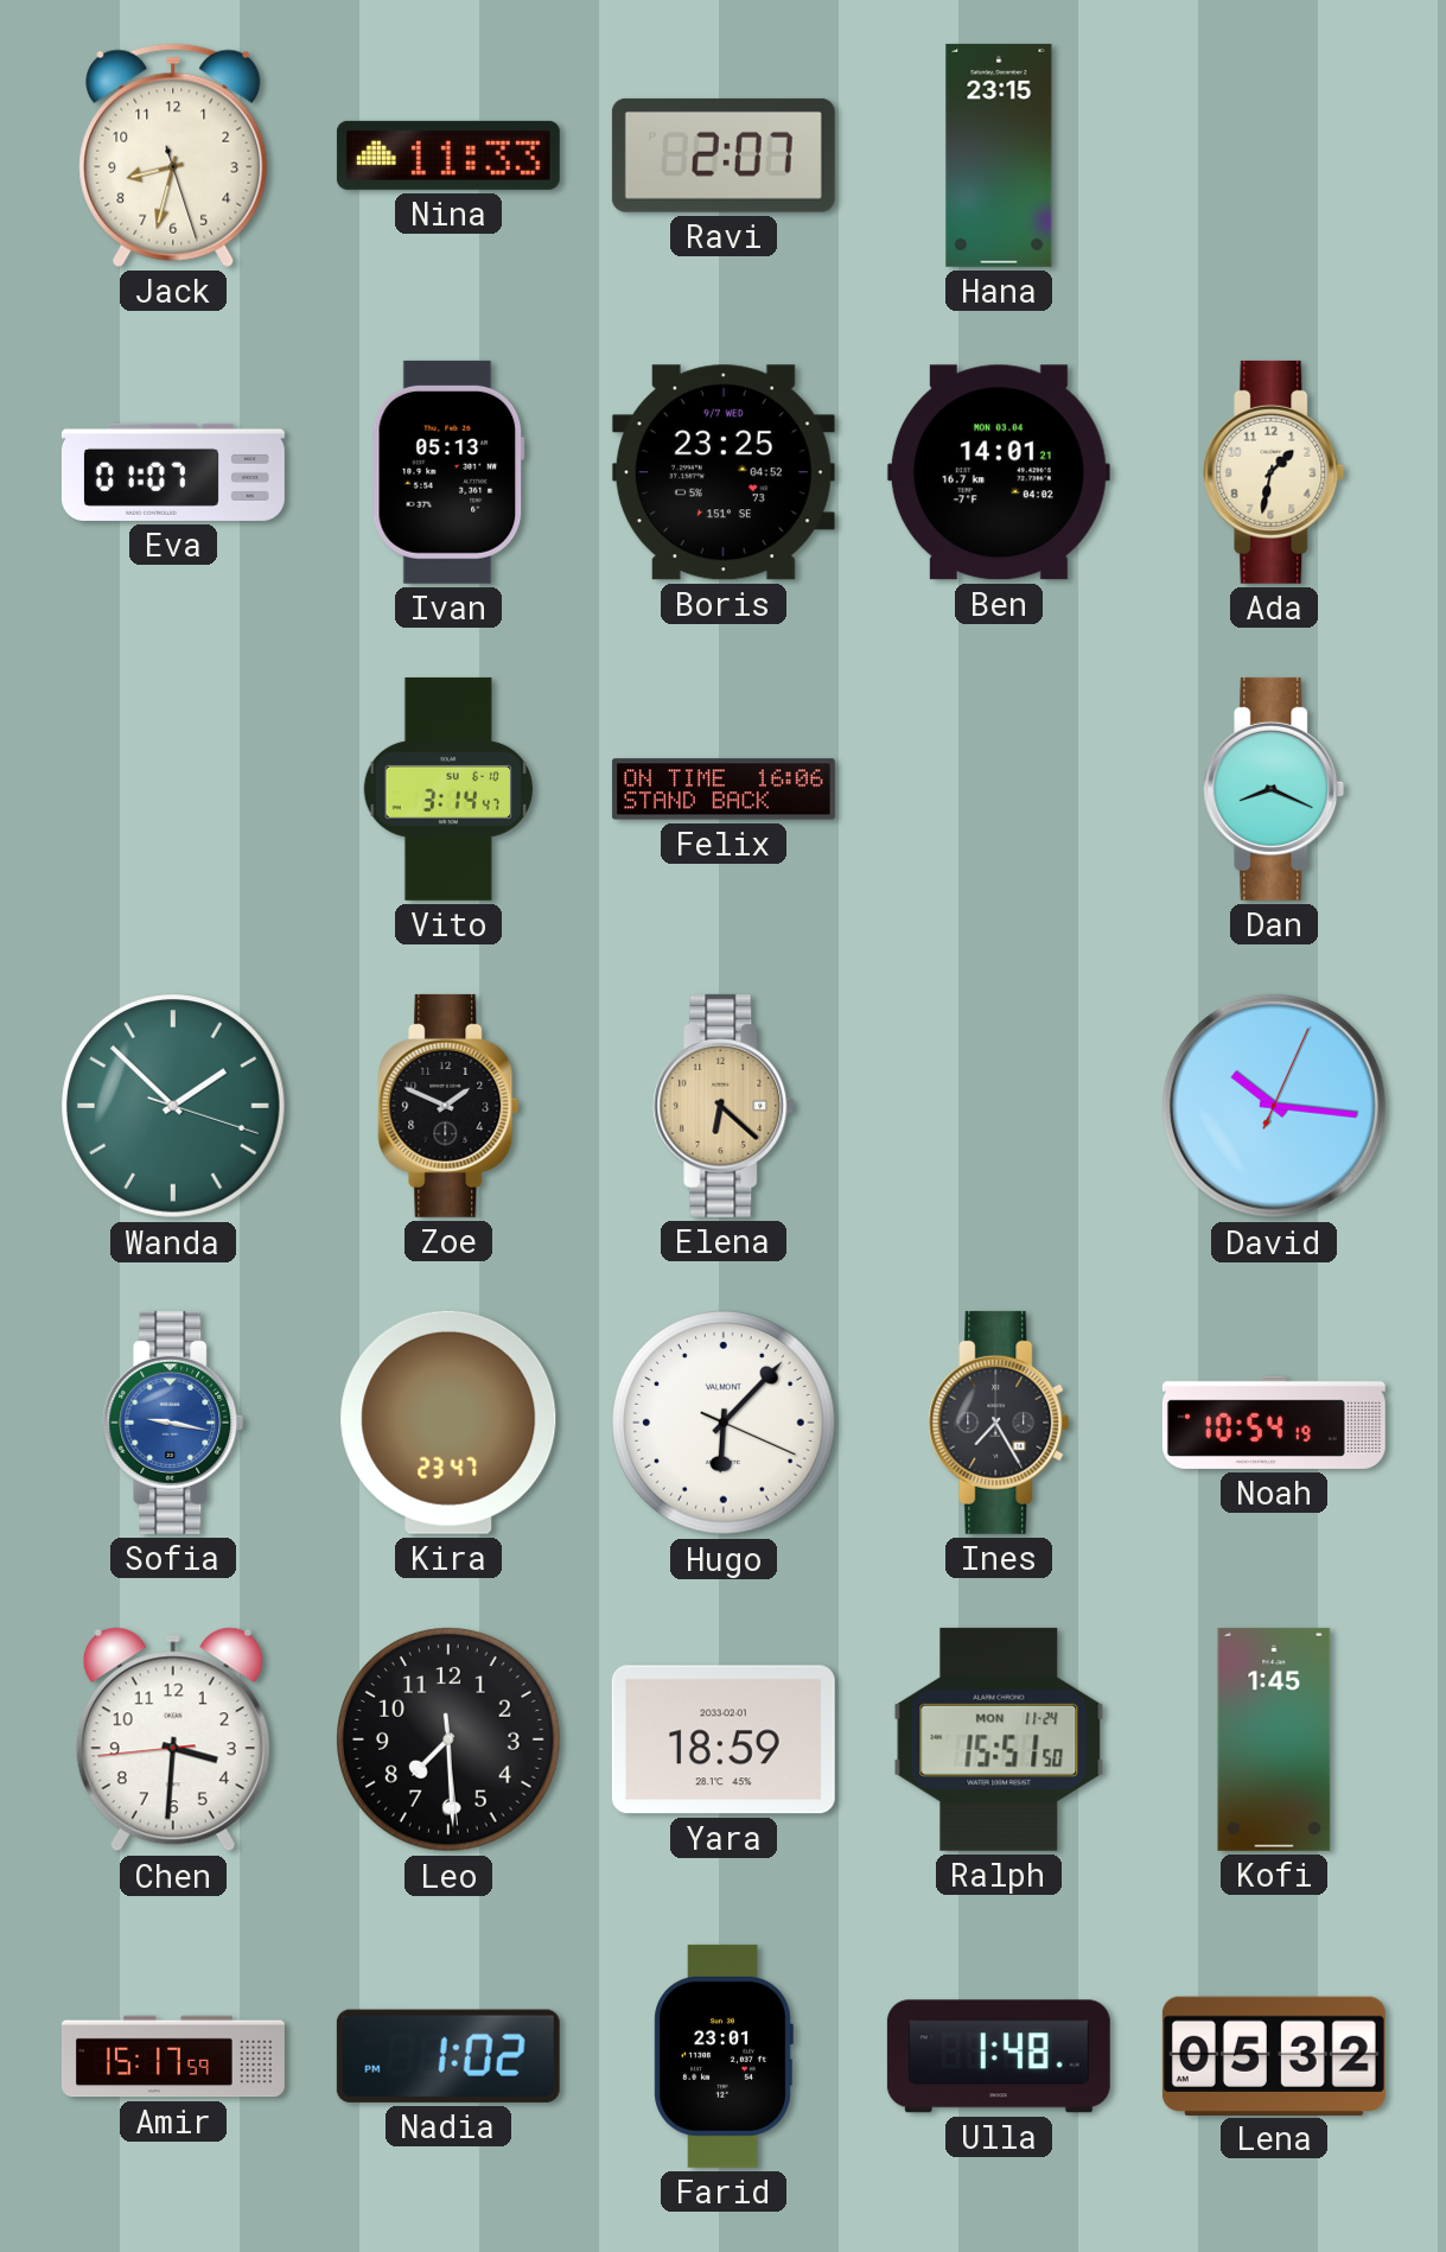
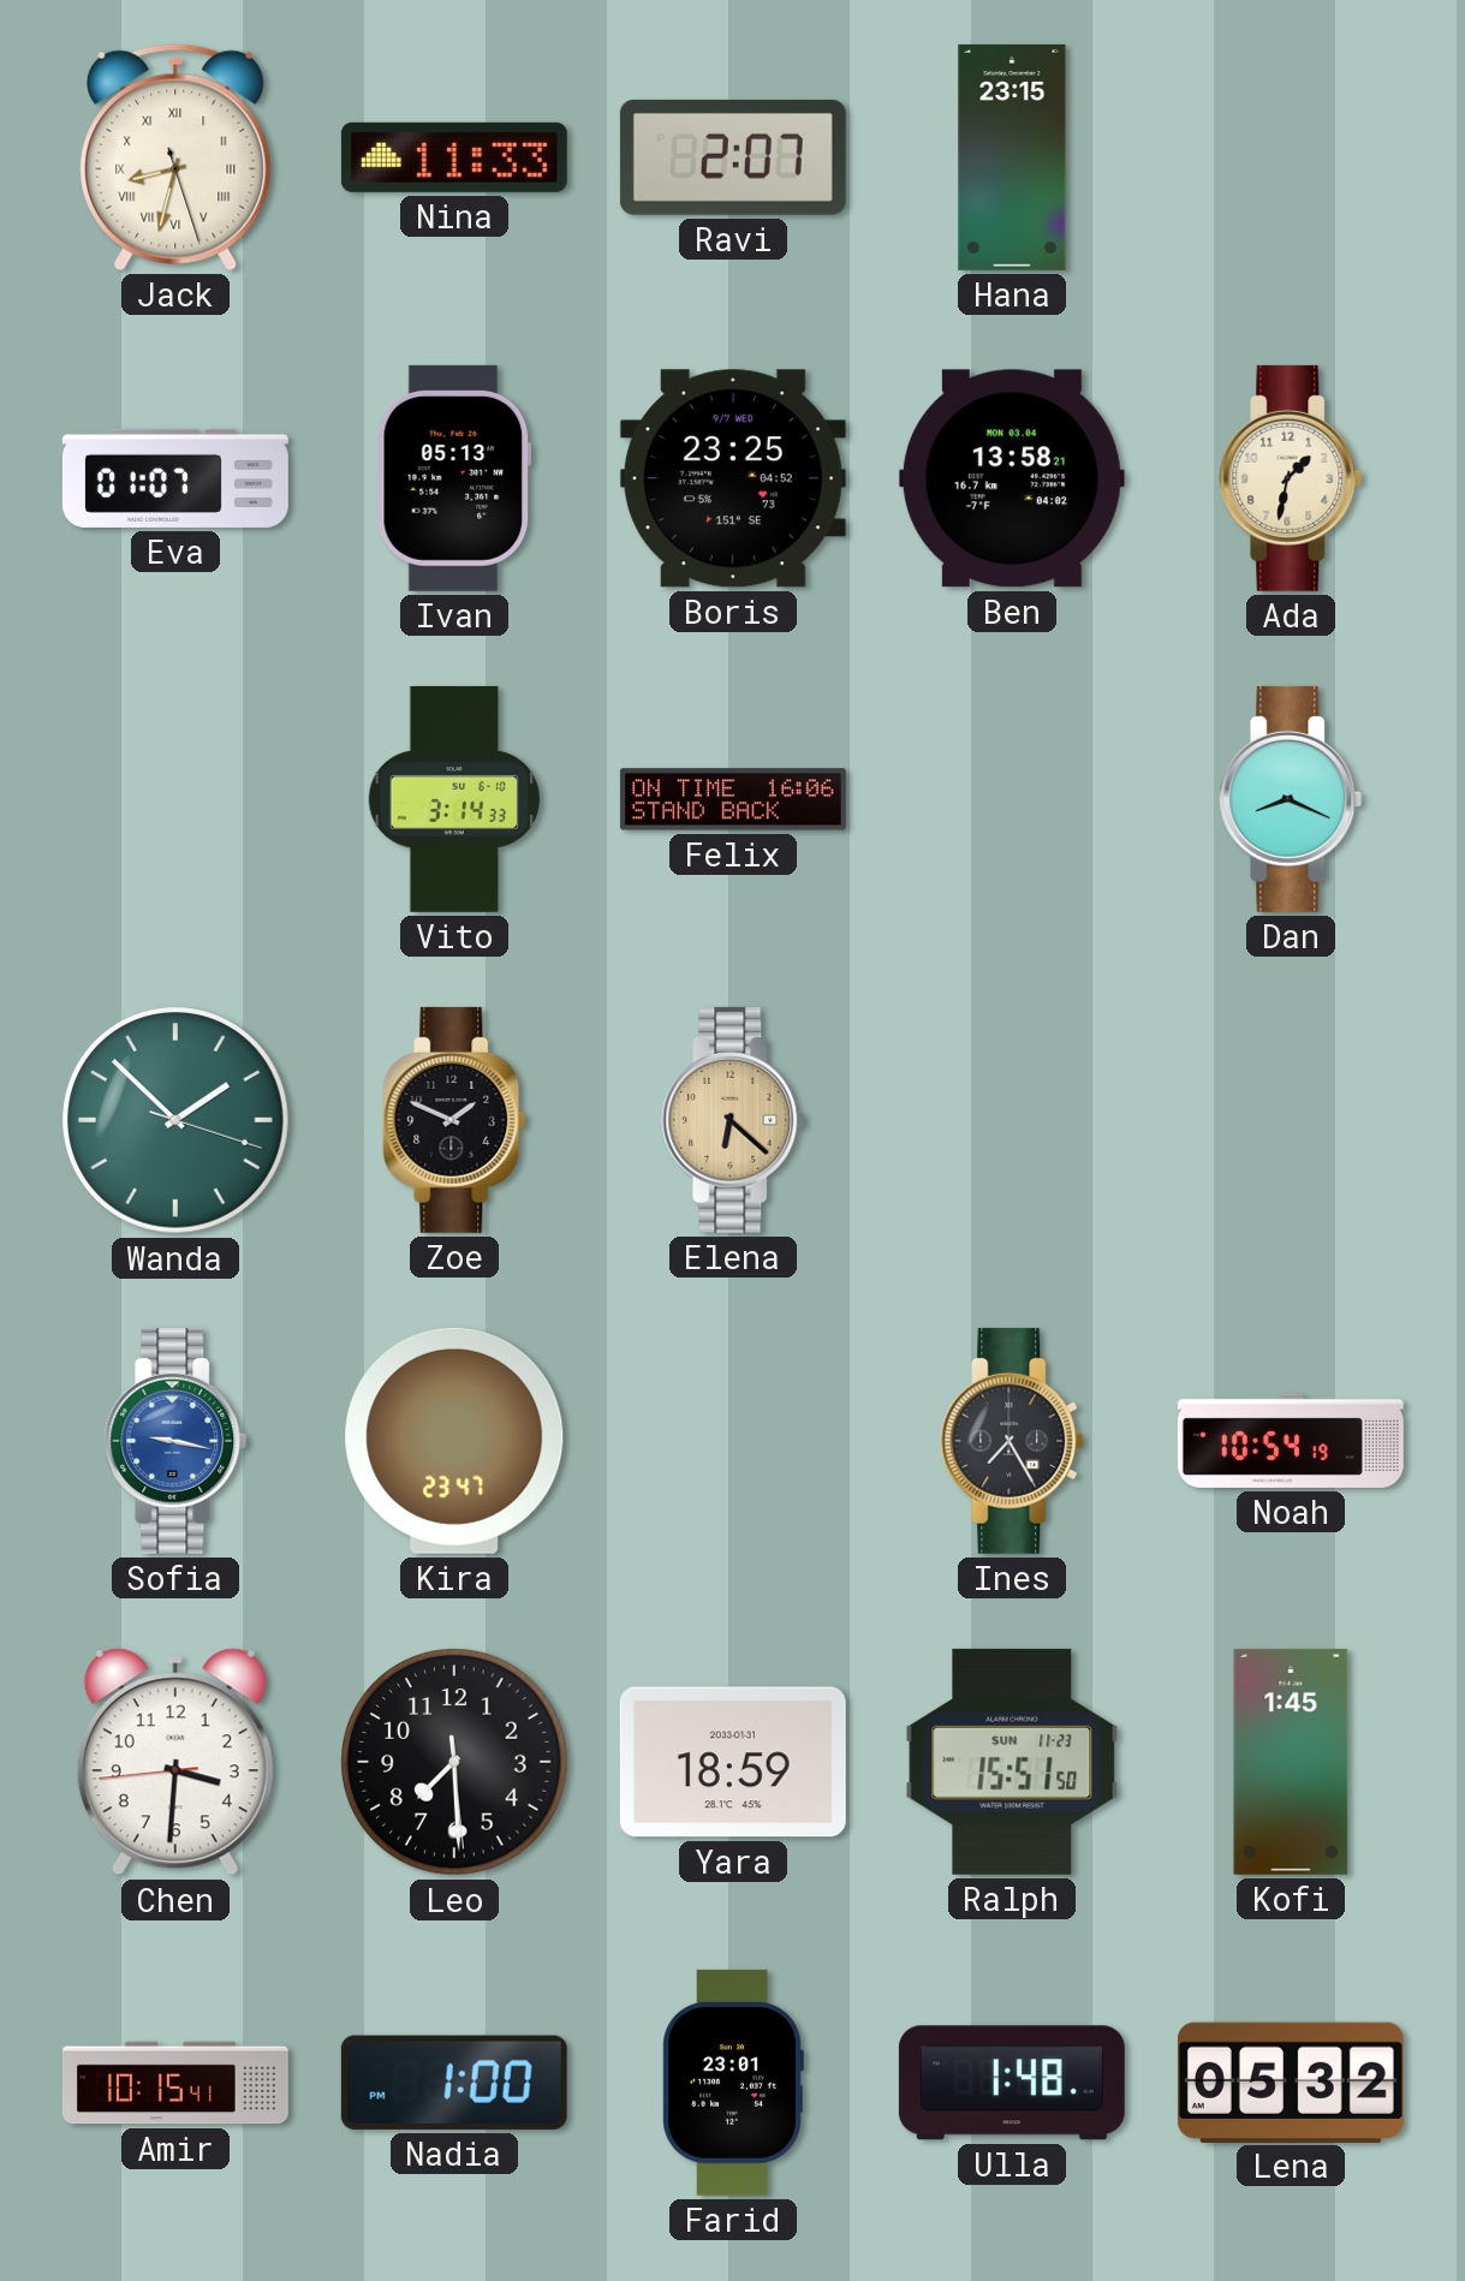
Jack numerals: Arabic -> Roman (175, 157)
Ben: 14:01 -> 13:58 (1012, 478)
Vito: 3:14:47 -> 3:14:33 (454, 799)
David: 10:16 -> none (1274, 1106)
Hugo: 6:07 -> none (724, 1423)
Yara date: 2033-02-01 -> 2033-01-31 (733, 1762)
Ralph date: MON 11-24 -> SUN 11-23 (1012, 1762)
Amir: 15:17 -> 10:15 (175, 2083)
Nadia: 1:02 -> 1:00 (454, 2083)
